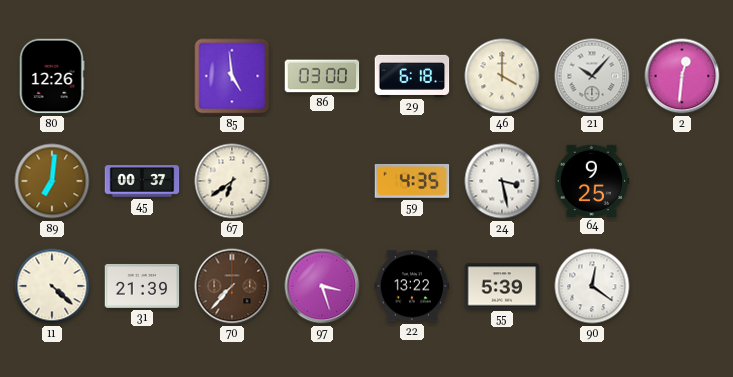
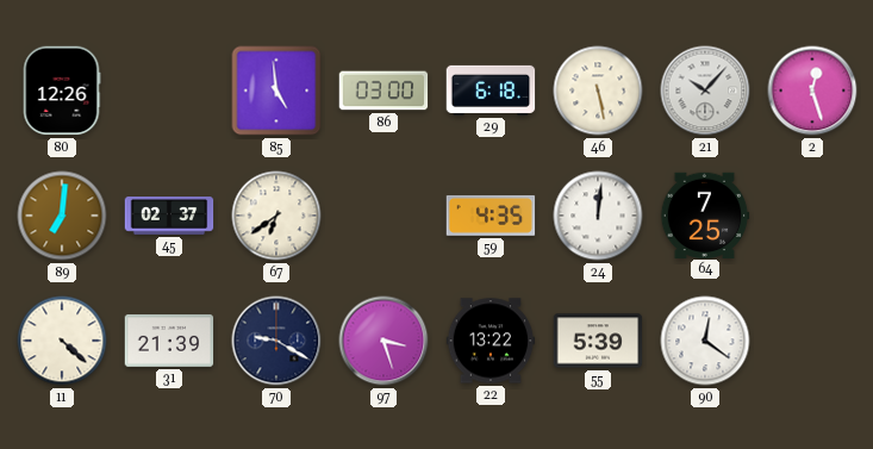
46: 4:00 -> 5:28 (598, 91)
2: 12:31 -> 12:27 (812, 91)
45: 00:37 -> 02:37 (169, 216)
24: 3:28 -> 12:01 (598, 216)
64: 9:25 -> 7:25 (705, 214)
70: 7:37 -> 9:20 (276, 341)
70 dial: brown -> navy (276, 341)
